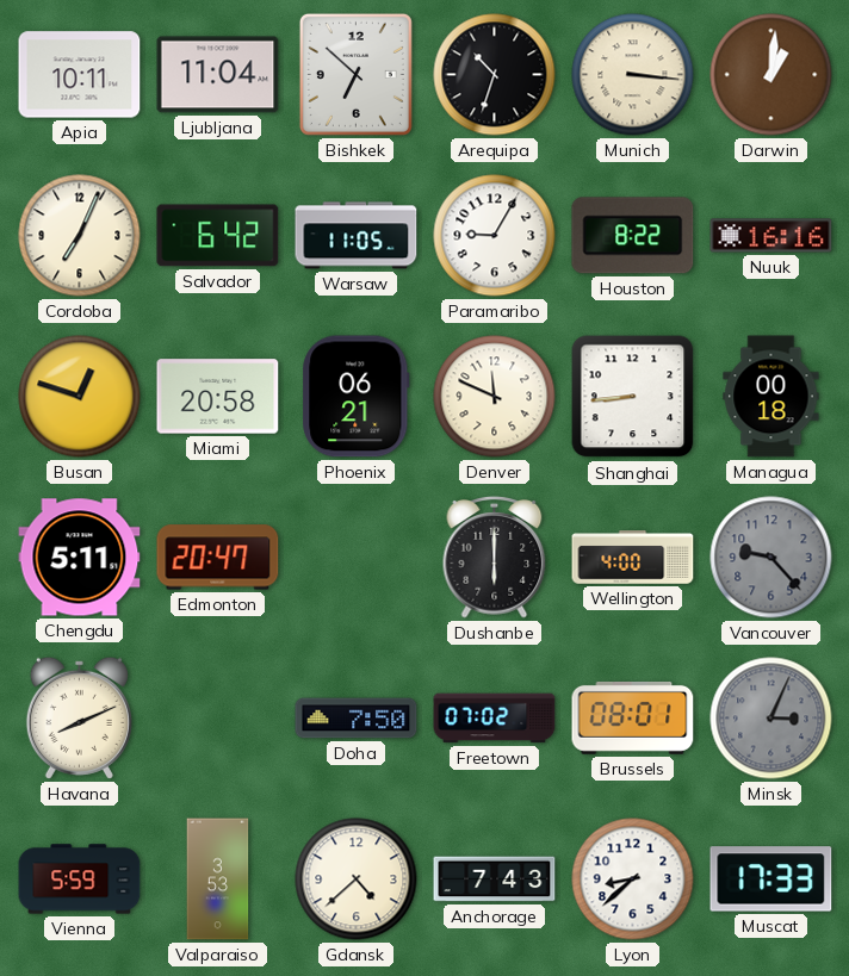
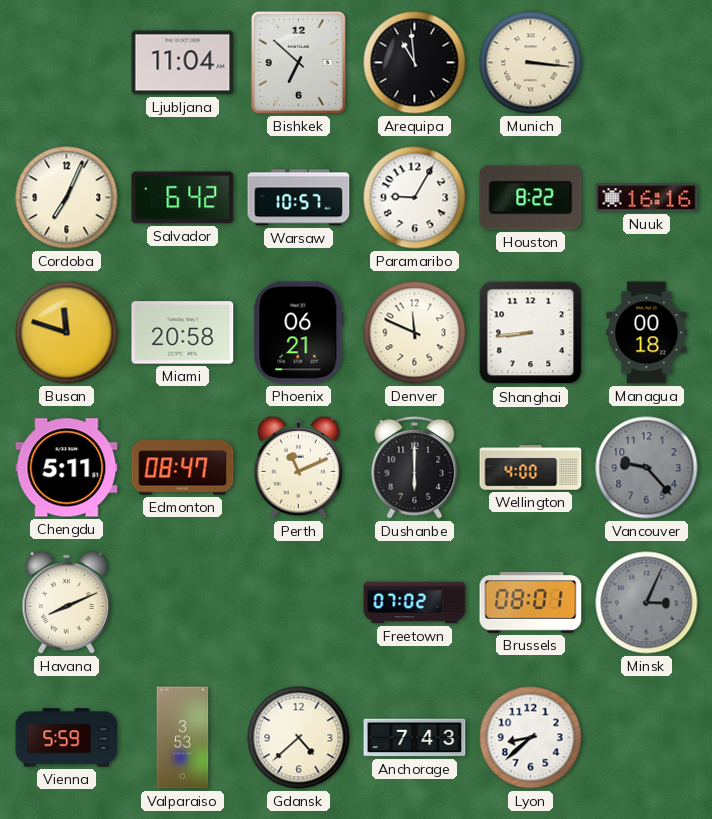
Apia: 10:11 -> none (80, 75)
Arequipa: 10:33 -> 10:59 (415, 63)
Darwin: 1:01 -> none (771, 75)
Warsaw: 11:05 -> 10:57 (299, 198)
Busan: 12:48 -> 11:48 (67, 333)
Edmonton: 20:47 -> 08:47 (183, 468)
Perth: none -> 11:11 (298, 467)
Doha: 7:50 -> none (357, 719)
Muscat: 17:33 -> none (771, 879)
